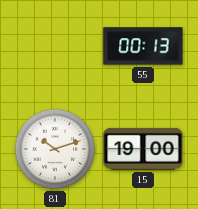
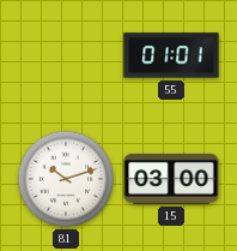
55: 00:13 -> 01:01 (171, 55)
15: 19:00 -> 03:00 (171, 179)
